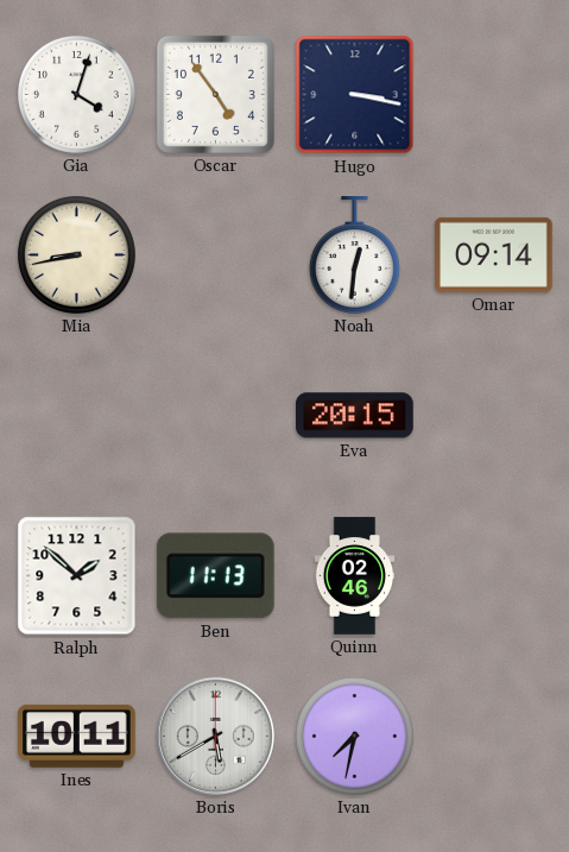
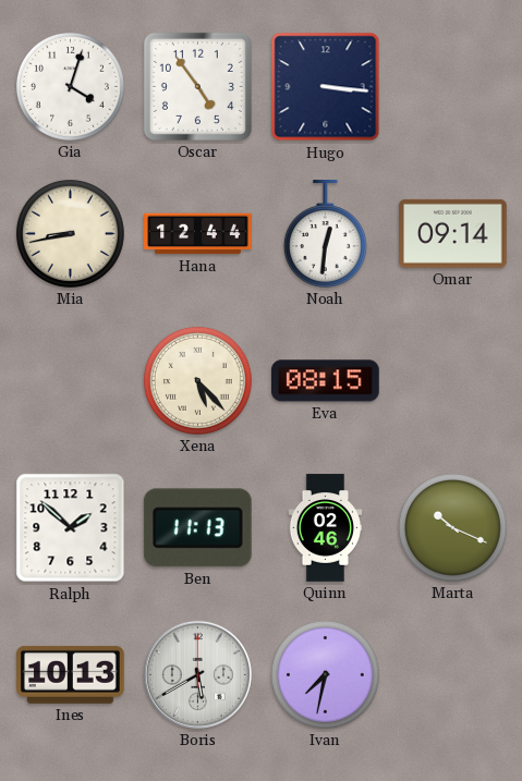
Hugo: 3:17 -> 3:16 (326, 87)
Hana: none -> 12:44 (198, 234)
Xena: none -> 5:23 (197, 380)
Eva: 20:15 -> 08:15 (326, 381)
Marta: none -> 10:19 (452, 527)
Ines: 10:11 -> 10:13 (71, 674)
